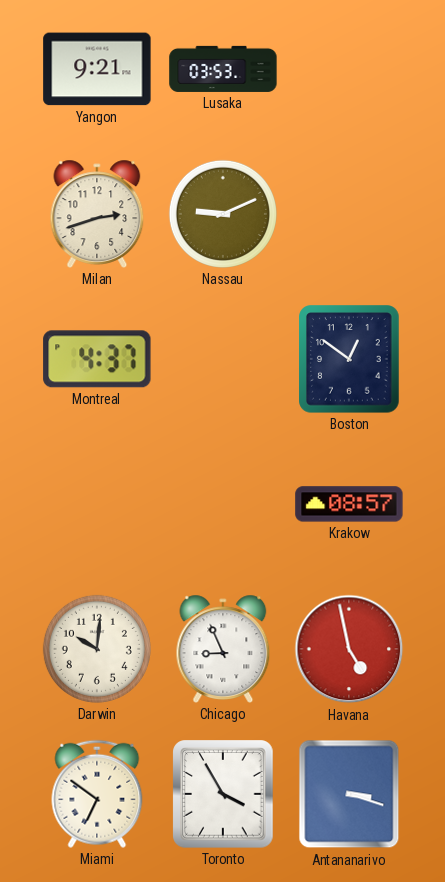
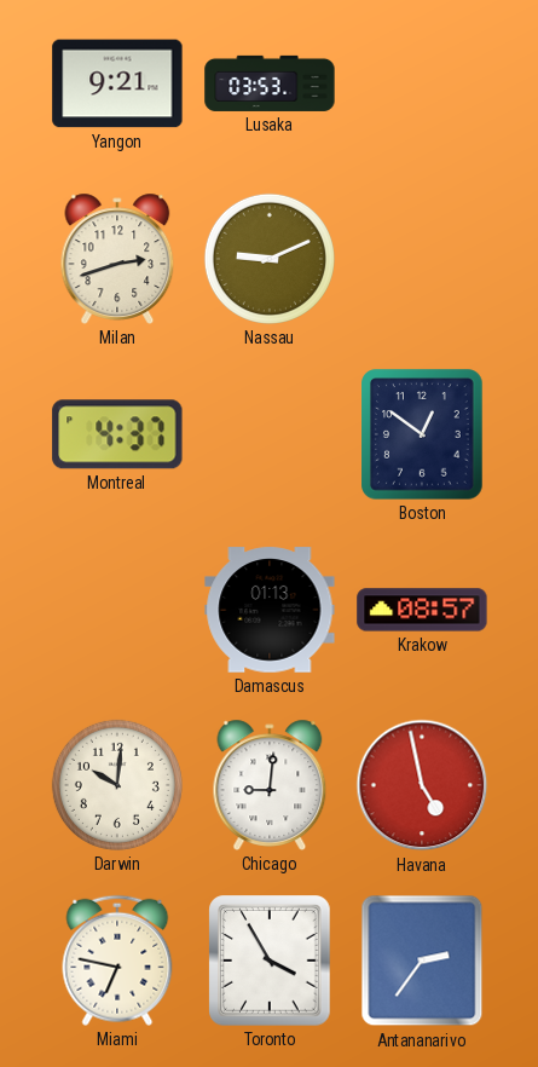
Damascus: none -> 01:13 (270, 610)
Chicago: 8:56 -> 9:01 (270, 785)
Miami: 6:51 -> 6:47 (117, 961)
Antananarivo: 3:18 -> 2:36 (422, 961)
